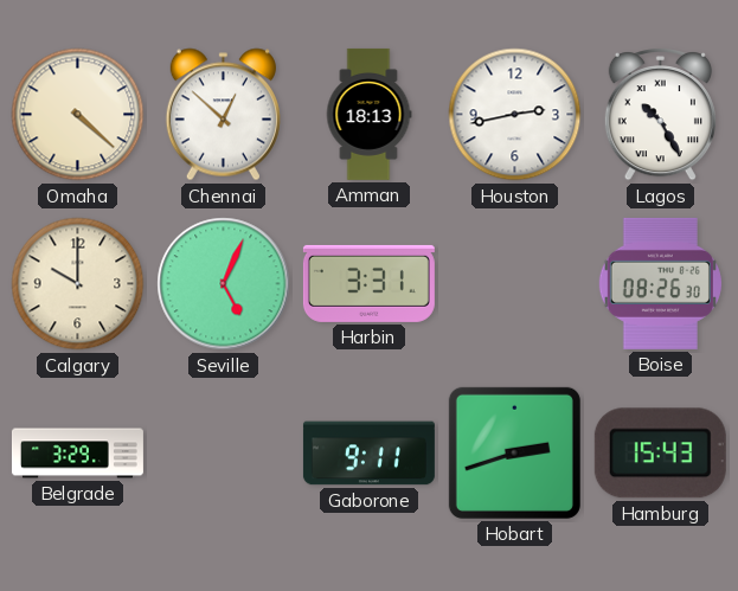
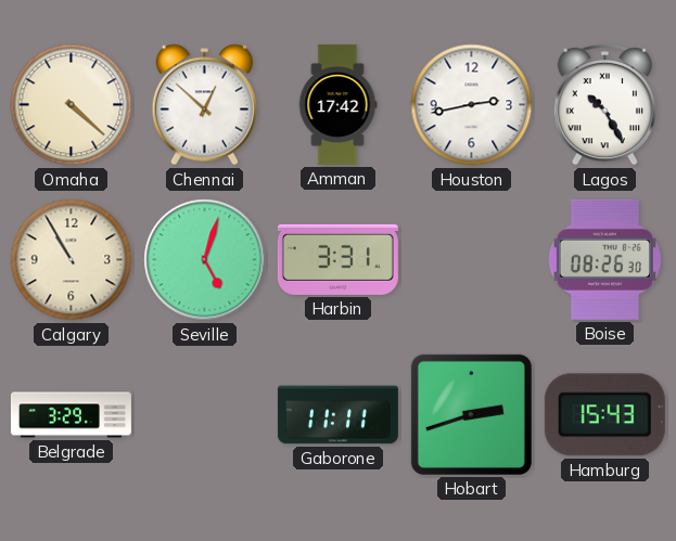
Amman: 18:13 -> 17:42 (337, 104)
Calgary: 10:00 -> 10:55 (72, 260)
Seville: 5:04 -> 5:03 (205, 260)
Gaborone: 9:11 -> 11:11 (337, 415)
